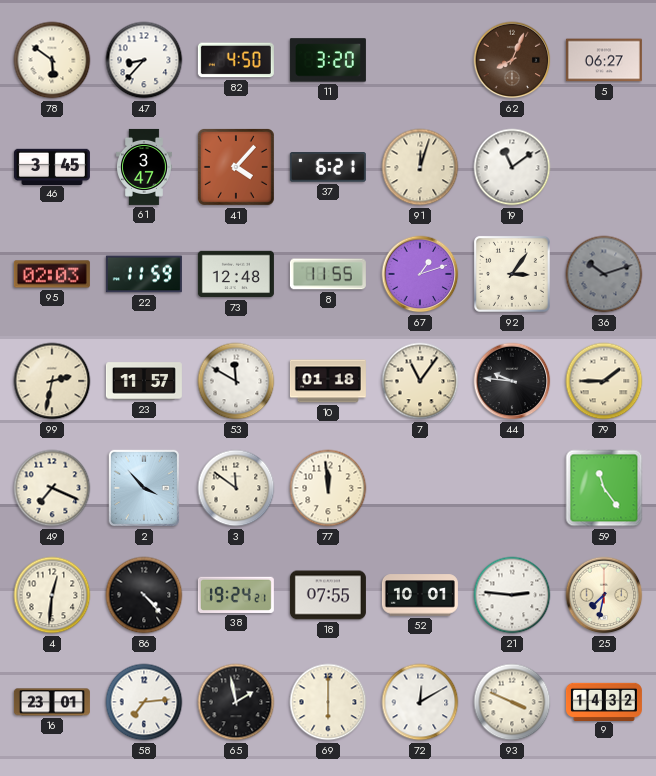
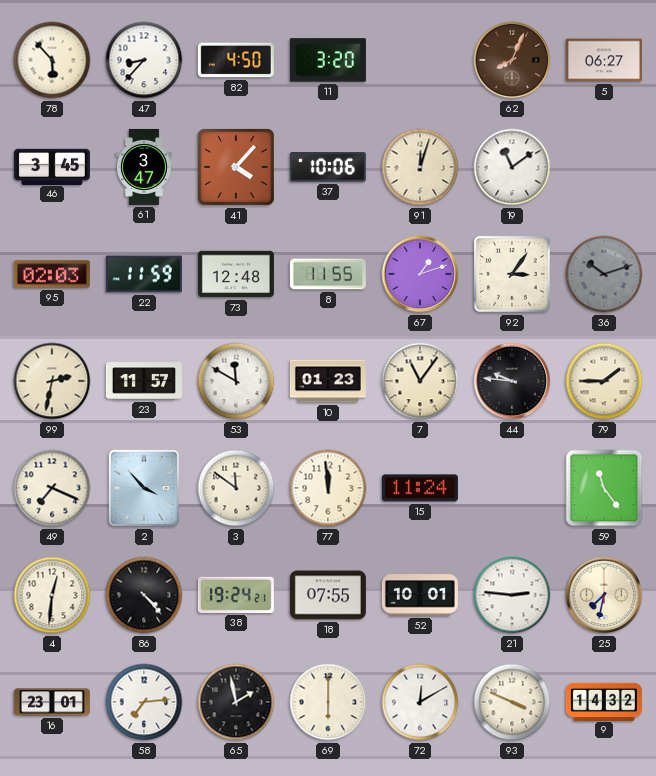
78: 5:51 -> 5:53 (52, 60)
37: 6:21 -> 10:06 (328, 168)
10: 01:18 -> 01:23 (328, 381)
15: none -> 11:24 (420, 488)
